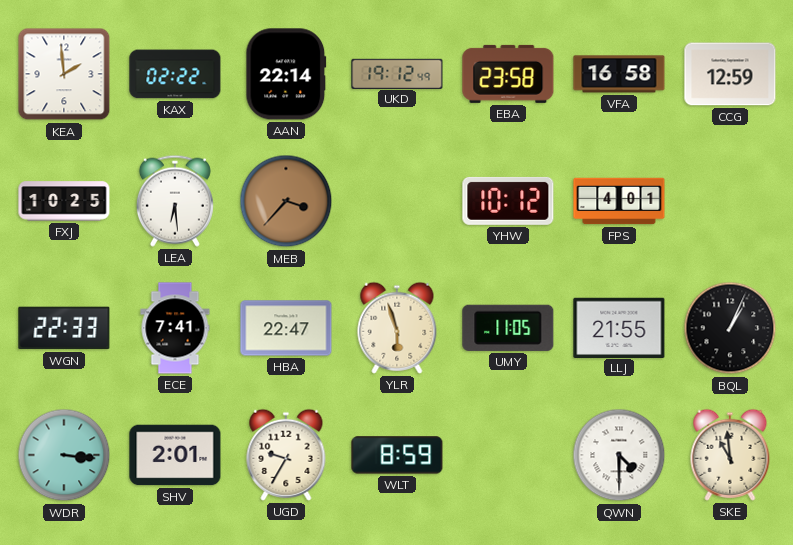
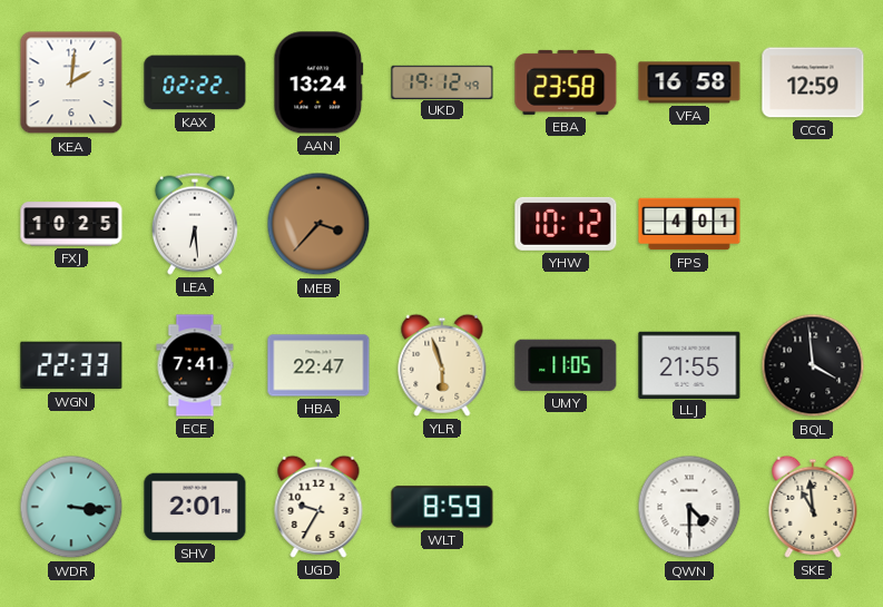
KEA: 1:59 -> 2:01 (71, 82)
AAN: 22:14 -> 13:24 (318, 82)
BQL: 1:04 -> 3:59 (813, 365)
